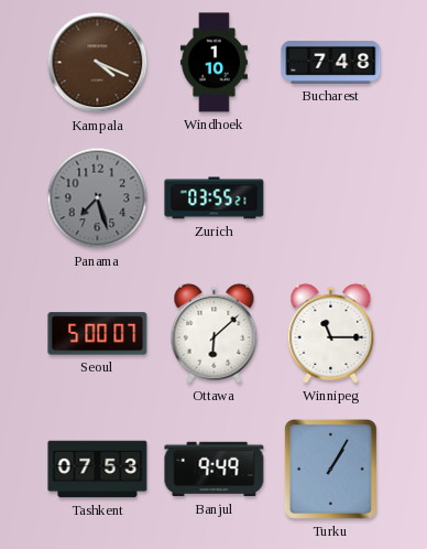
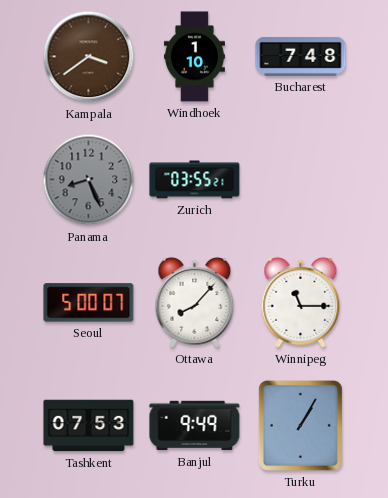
Kampala: 4:19 -> 3:39 (89, 57)
Panama: 7:27 -> 8:26 (89, 180)
Ottawa: 6:08 -> 8:07 (195, 302)
